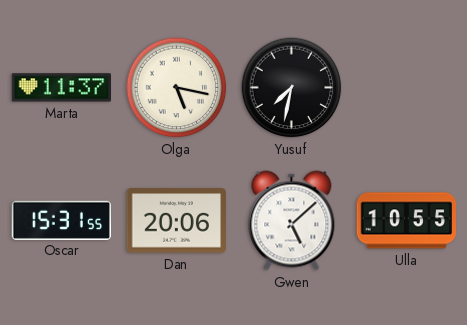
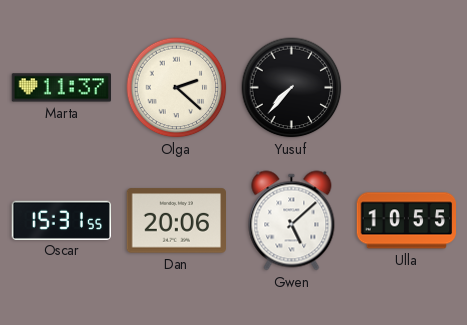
Olga: 5:17 -> 2:22 (177, 88)
Yusuf: 7:32 -> 7:37 (292, 88)
